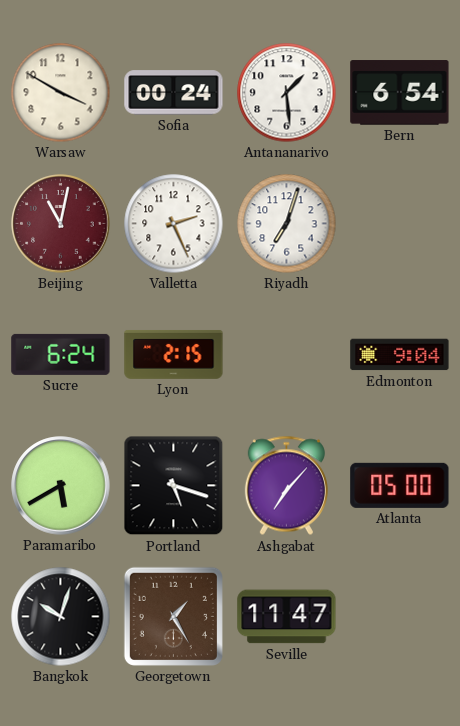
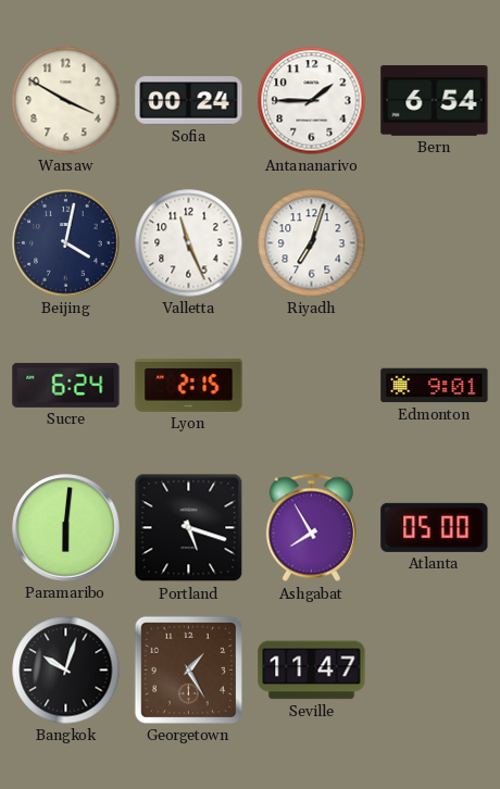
Antananarivo: 1:29 -> 1:45 (312, 101)
Beijing: 11:02 -> 4:02 (66, 243)
Beijing dial: burgundy -> navy (66, 243)
Valletta: 2:26 -> 11:26 (189, 243)
Edmonton: 9:04 -> 9:01 (435, 386)
Paramaribo: 5:40 -> 6:01 (66, 528)
Ashgabat: 7:07 -> 7:55 (311, 528)
